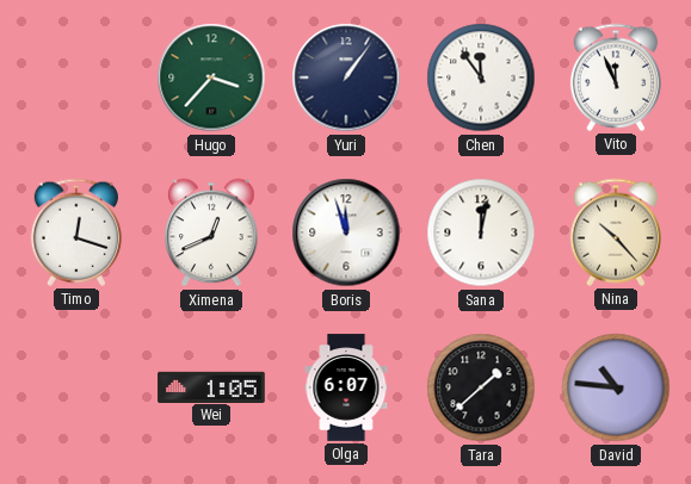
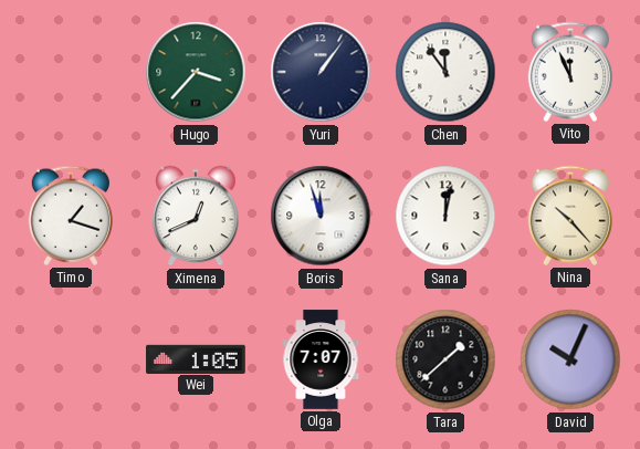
Timo: 12:18 -> 1:18 (70, 216)
Olga: 6:07 -> 7:07 (321, 359)
David: 10:46 -> 10:04 (570, 359)
